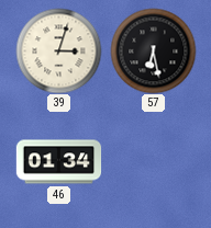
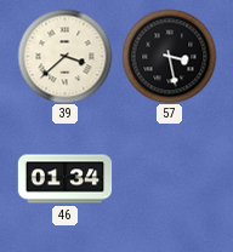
39: 3:03 -> 3:38 (64, 56)
57: 6:28 -> 3:28 (169, 56)
